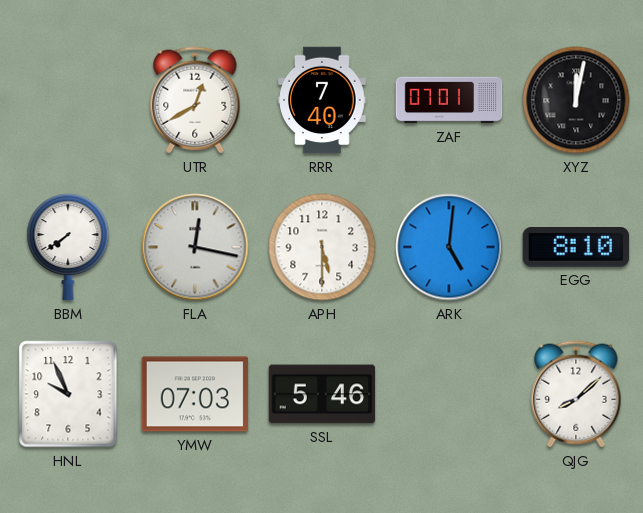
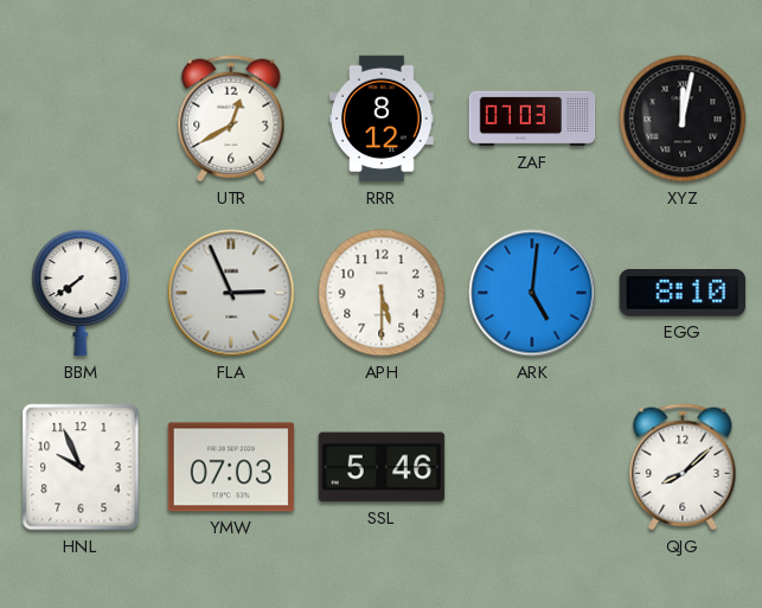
RRR: 7:40 -> 8:12 (382, 119)
ZAF: 07:01 -> 07:03 (532, 119)
FLA: 12:17 -> 2:56 (231, 293)
